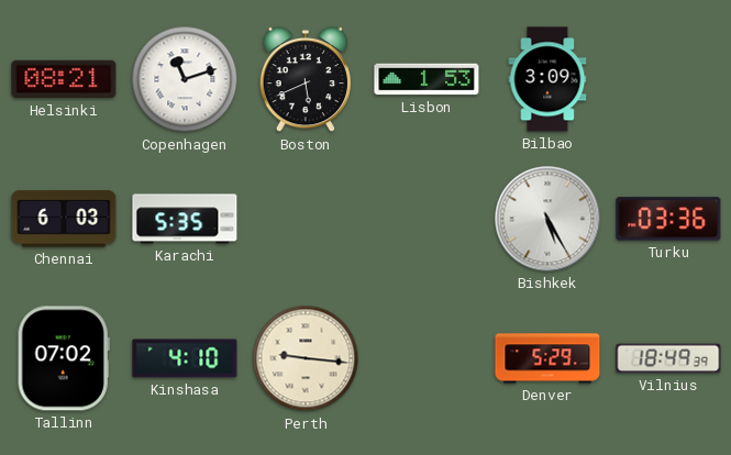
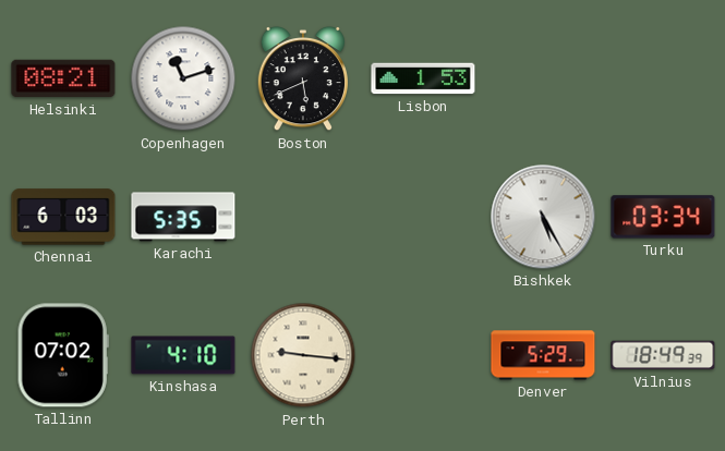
Bilbao: 3:09 -> none (547, 79)
Turku: 03:36 -> 03:34 (663, 217)
